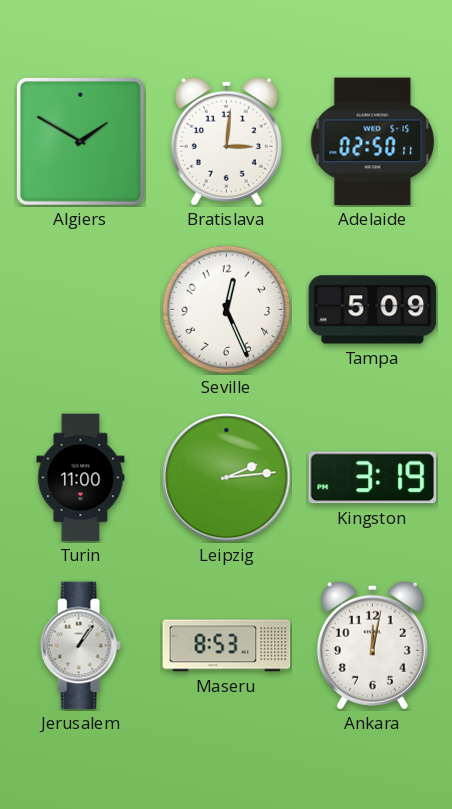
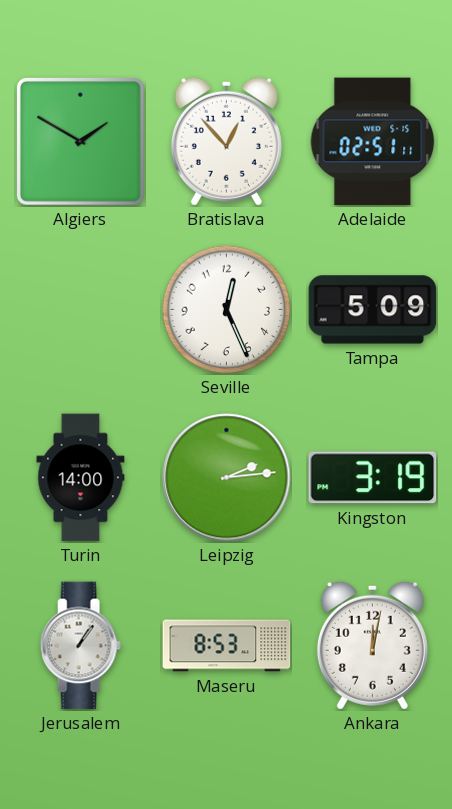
Bratislava: 3:01 -> 12:53 (226, 141)
Adelaide: 02:50 -> 02:51 (373, 142)
Turin: 11:00 -> 14:00 (81, 478)
